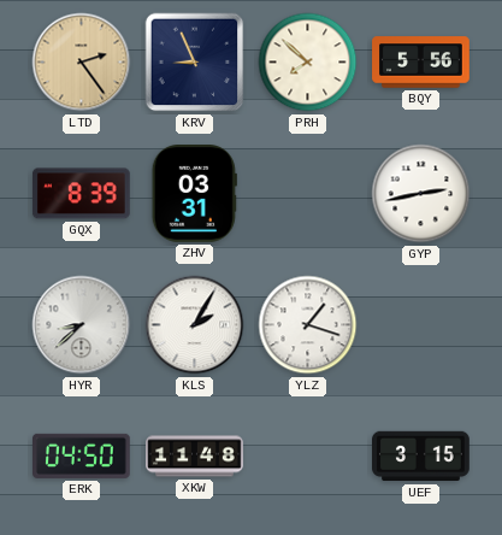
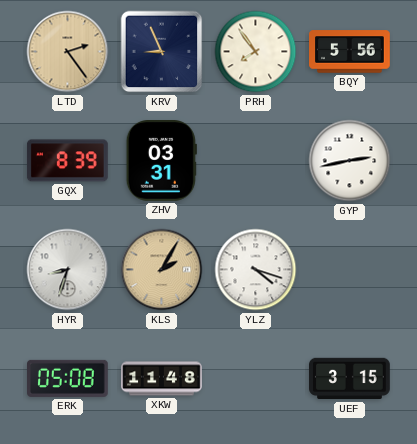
PRH: 7:52 -> 7:54 (256, 52)
HYR: 8:38 -> 8:33 (68, 270)
KLS dial: white -> champagne (162, 270)
YLZ: 1:18 -> 4:18 (256, 270)
ERK: 04:50 -> 05:08 (68, 378)
